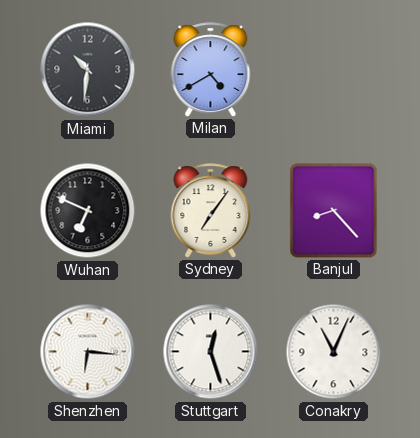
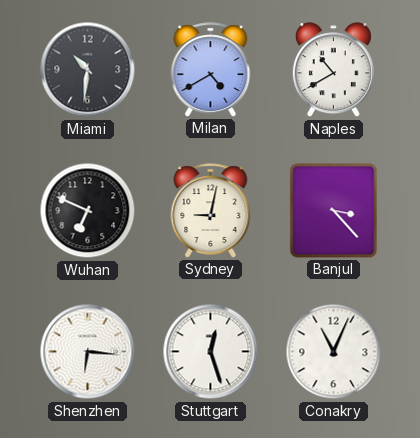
Naples: none -> 10:40 (333, 70)
Sydney: 7:06 -> 9:02 (211, 211)
Banjul: 8:23 -> 3:23 (334, 211)
